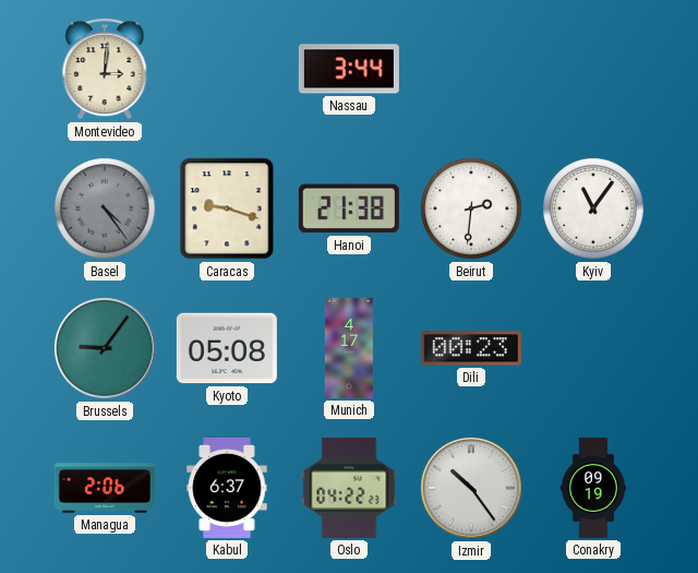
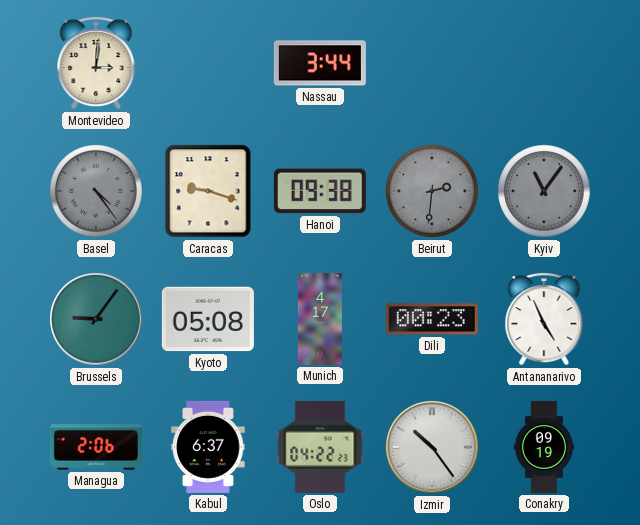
Hanoi: 21:38 -> 09:38 (320, 191)
Beirut dial: white -> grey (432, 191)
Kyiv dial: white -> grey (544, 191)
Antananarivo: none -> 4:56 (544, 319)
